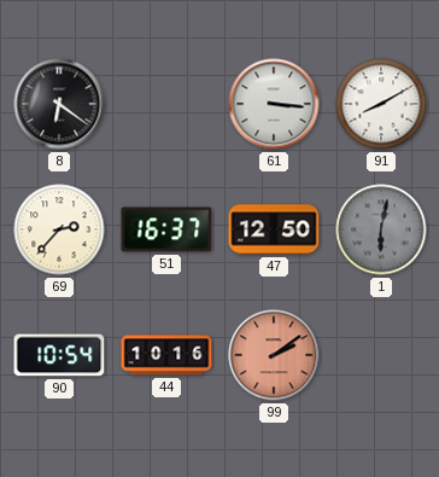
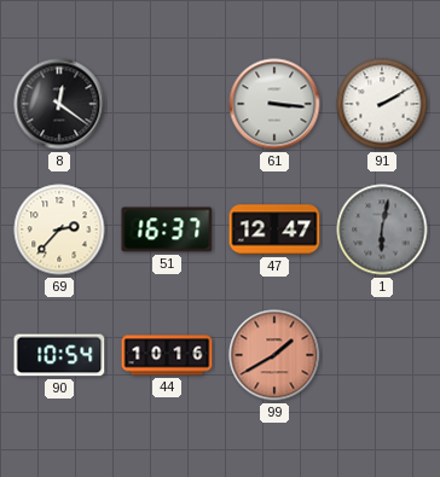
8: 6:21 -> 12:21 (59, 104)
91: 8:10 -> 2:10 (382, 104)
47: 12:50 -> 12:47 (274, 229)
99: 2:09 -> 1:40 (274, 355)
